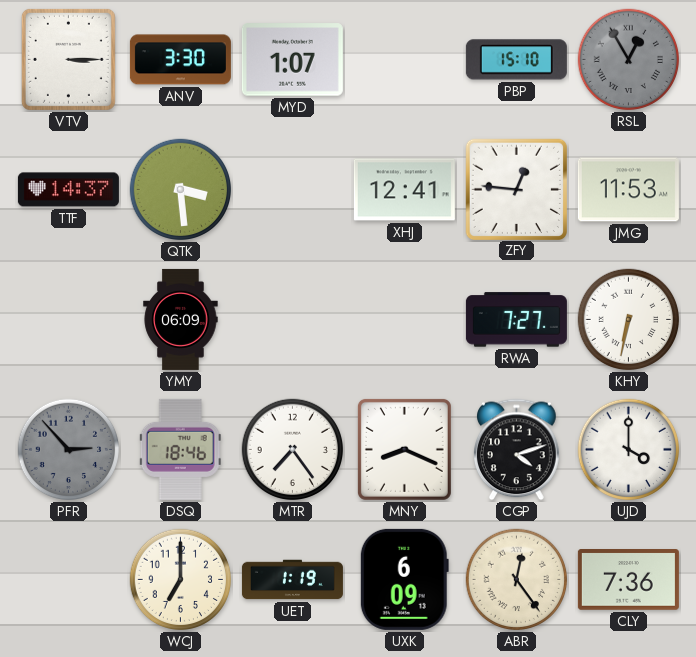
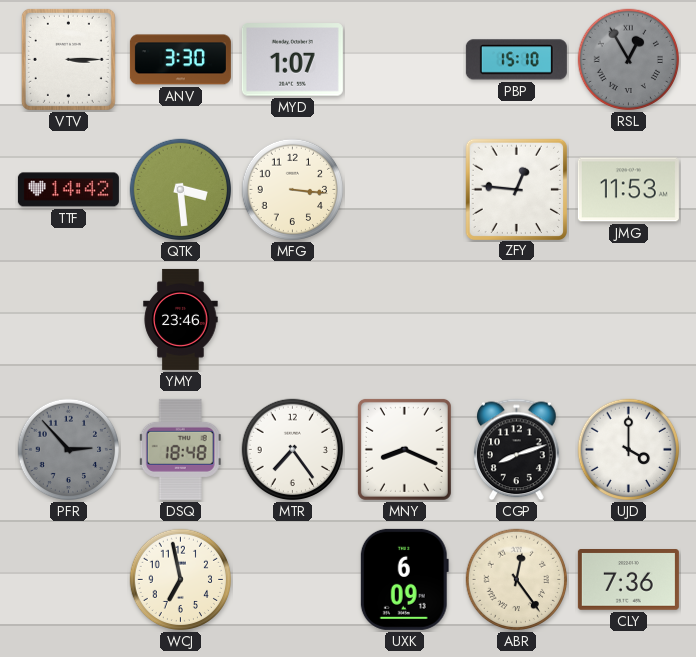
TTF: 14:37 -> 14:42 (68, 190)
MFG: none -> 3:16 (293, 190)
XHJ: 12:41 -> none (404, 190)
YMY: 06:09 -> 23:46 (181, 319)
RWA: 7:27 -> none (516, 320)
KHY: 6:32 -> none (629, 320)
DSQ: 18:46 -> 18:48 (180, 449)
CGP: 4:12 -> 8:12 (517, 450)
WCJ: 7:00 -> 6:58 (181, 580)
UET: 1:19 -> none (292, 580)
